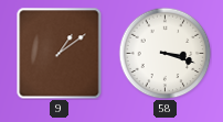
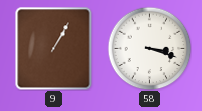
9: 1:09 -> 1:05 (54, 48)
